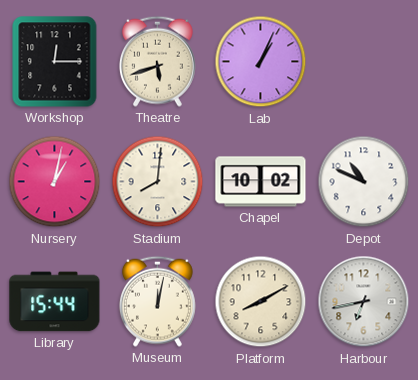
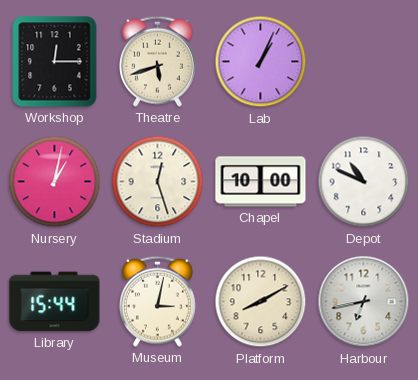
Stadium: 8:01 -> 12:27 (158, 182)
Chapel: 10:02 -> 10:00 (261, 182)
Museum: 12:02 -> 3:02 (157, 301)
